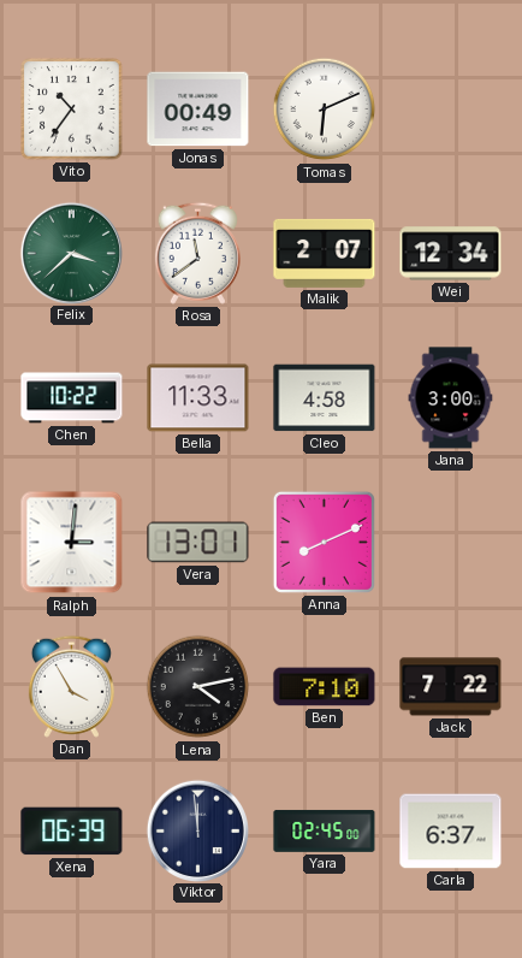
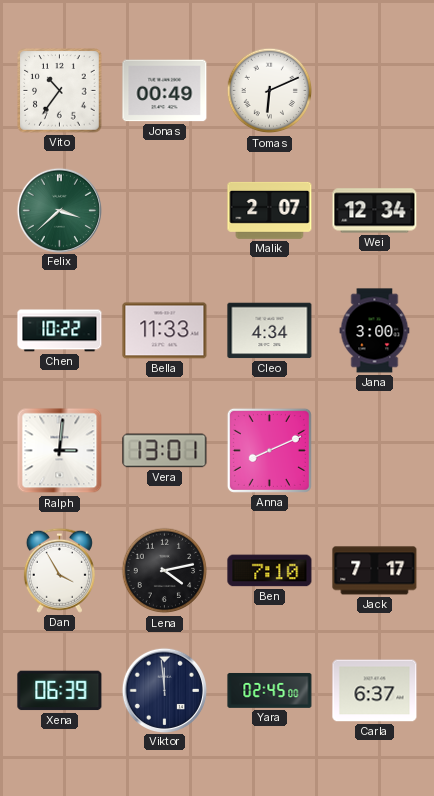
Rosa: 11:39 -> none (197, 253)
Cleo: 4:58 -> 4:34 (270, 331)
Jack: 7:22 -> 7:17 (375, 571)
